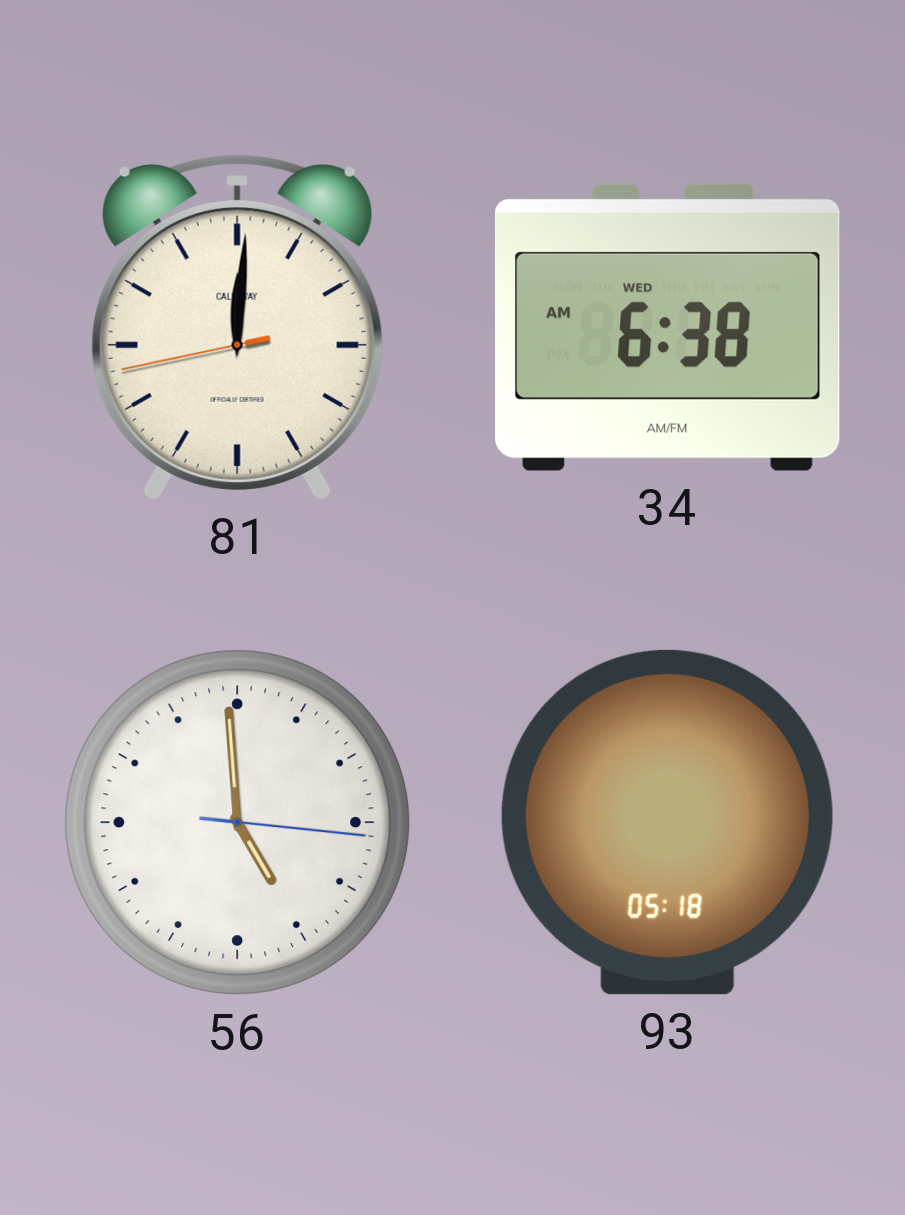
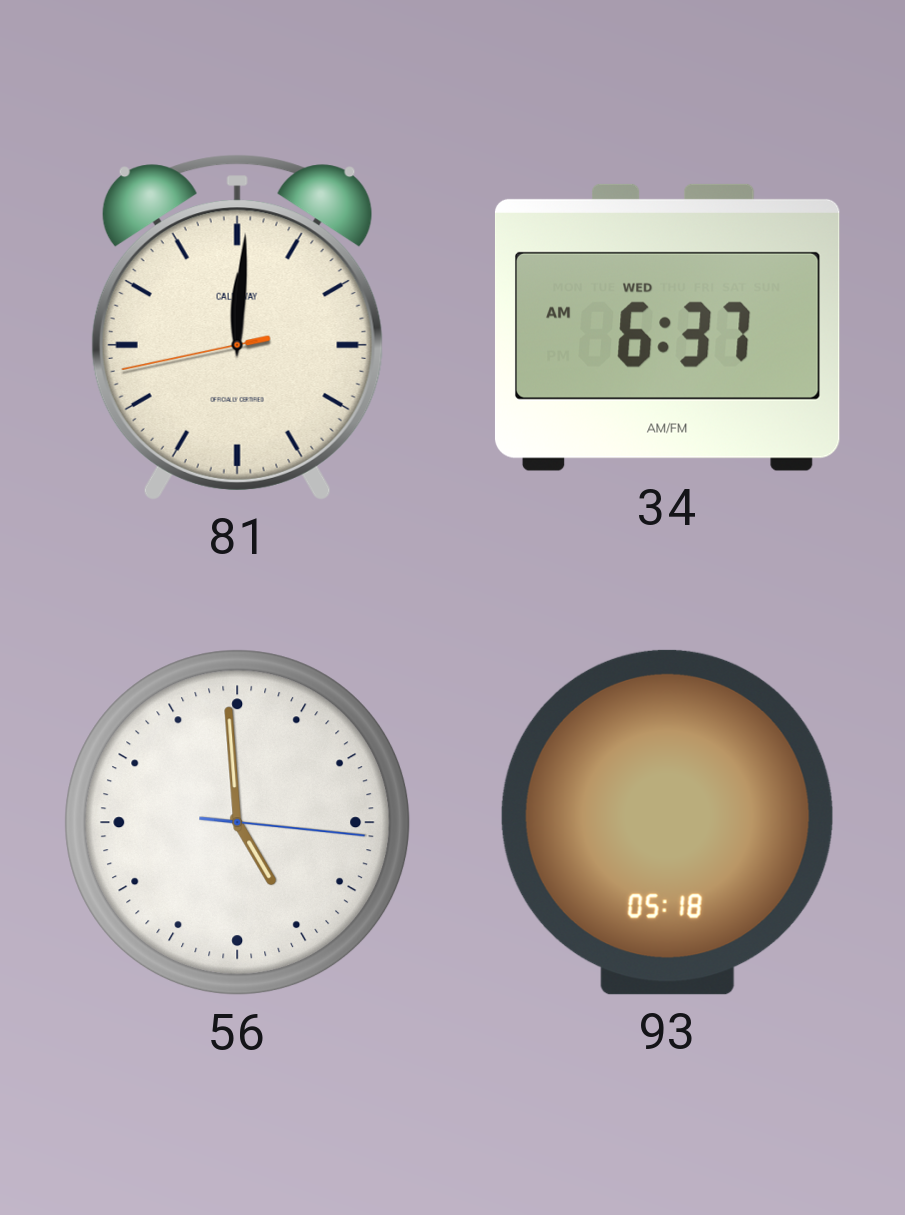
34: 6:38 -> 6:37 (667, 327)
